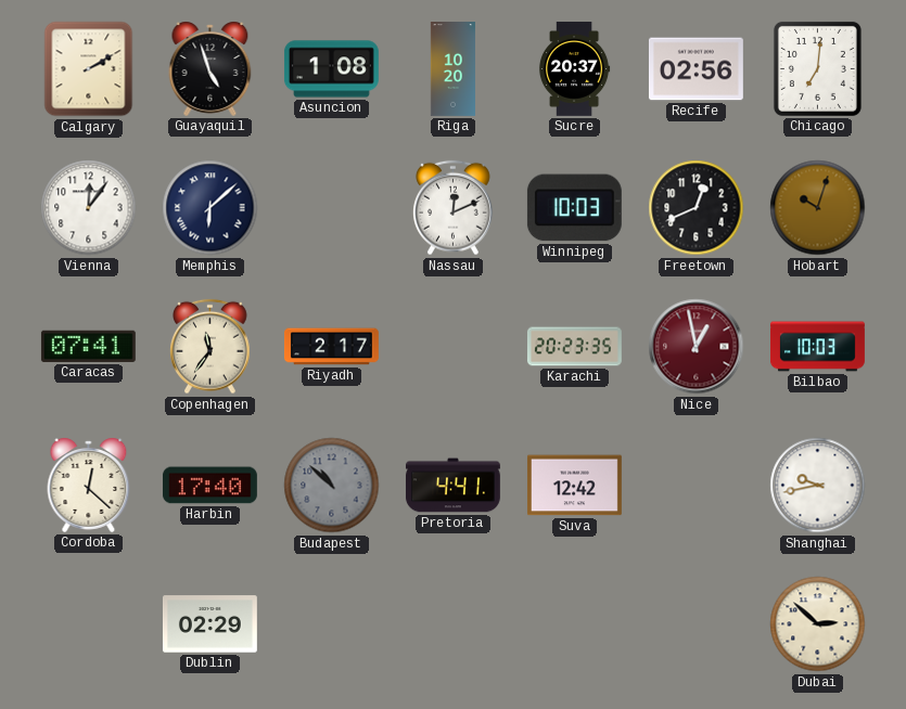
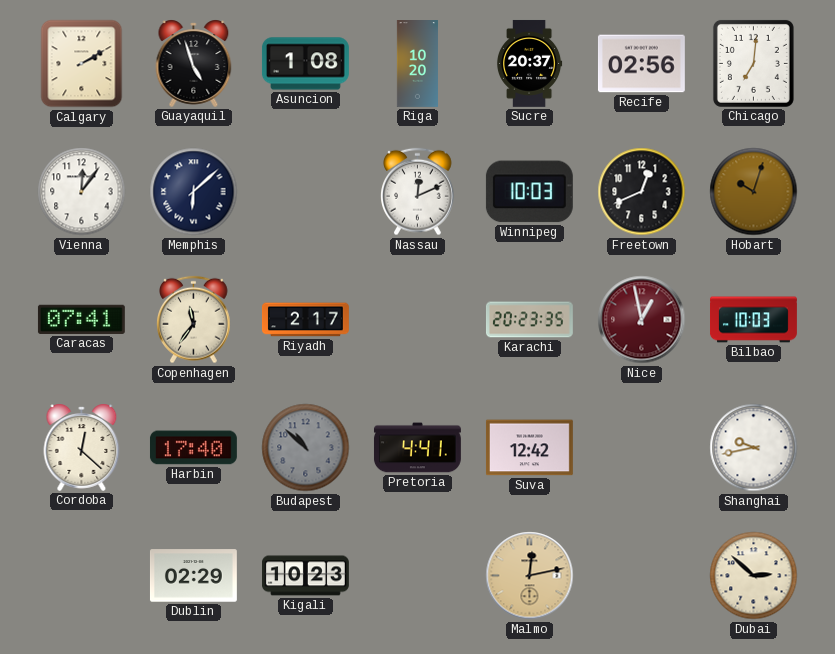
Kigali: none -> 10:23 (306, 576)
Malmo: none -> 12:13 (530, 576)
